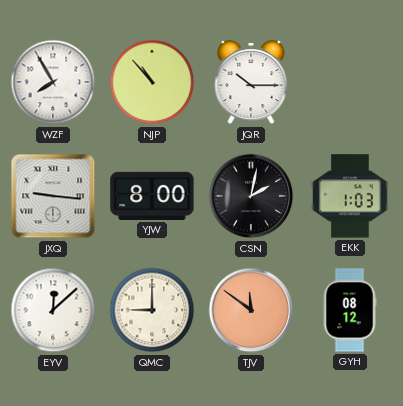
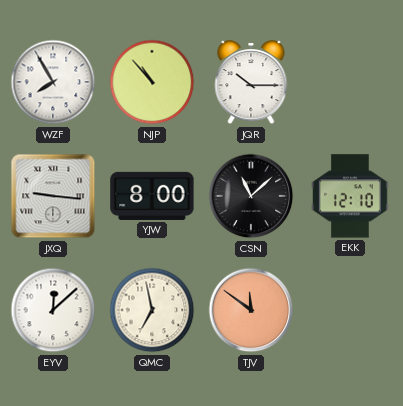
CSN: 2:02 -> 11:08 (251, 196)
EKK: 1:03 -> 12:10 (350, 196)
QMC: 9:00 -> 6:58 (152, 310)
GYH: 08:12 -> none (350, 310)
